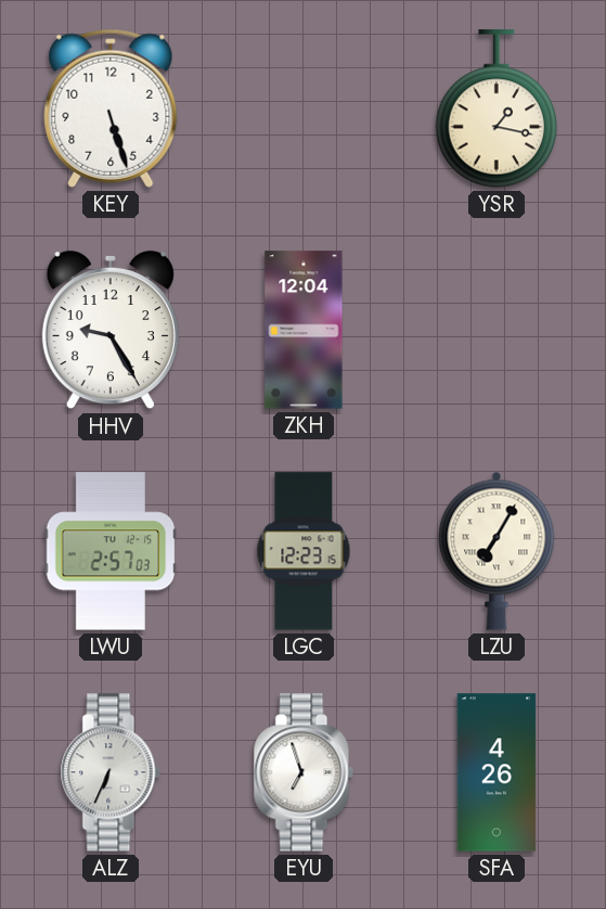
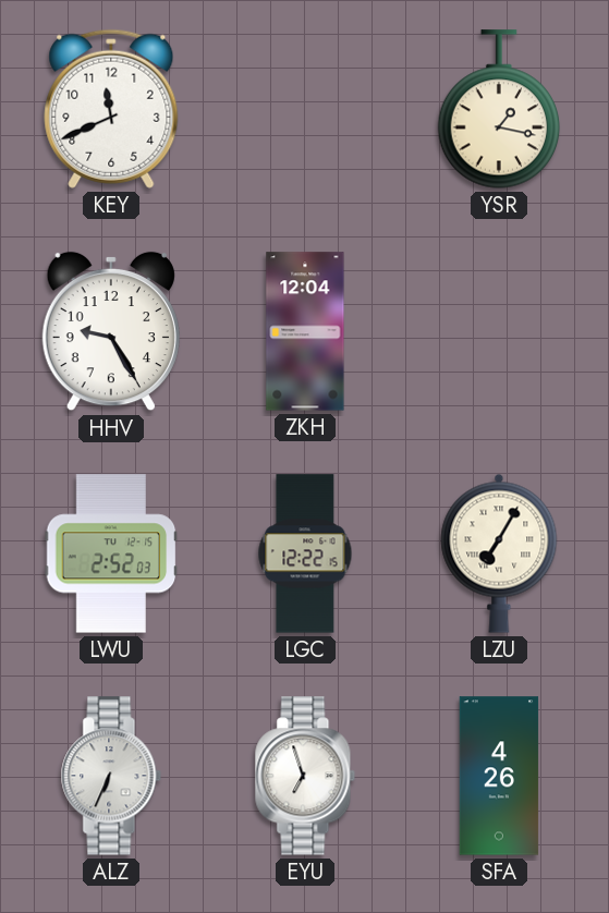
KEY: 5:27 -> 11:41 (111, 109)
LWU: 2:57 -> 2:52 (111, 553)
LGC: 12:23 -> 12:22 (305, 553)
